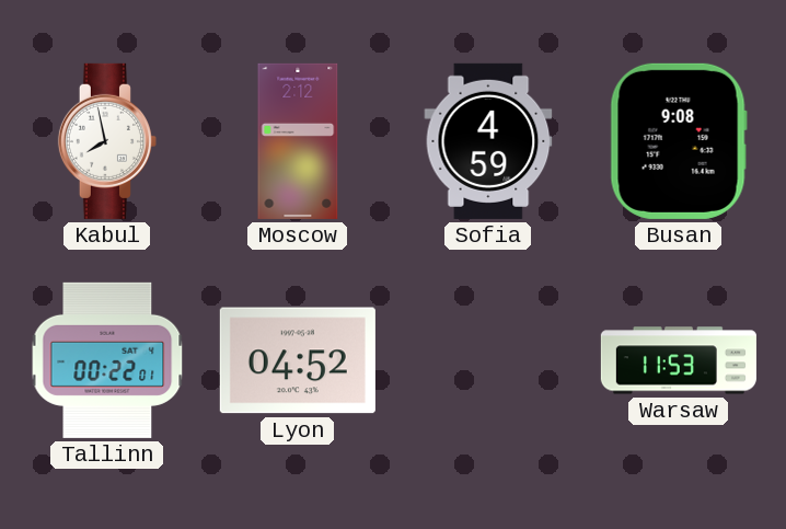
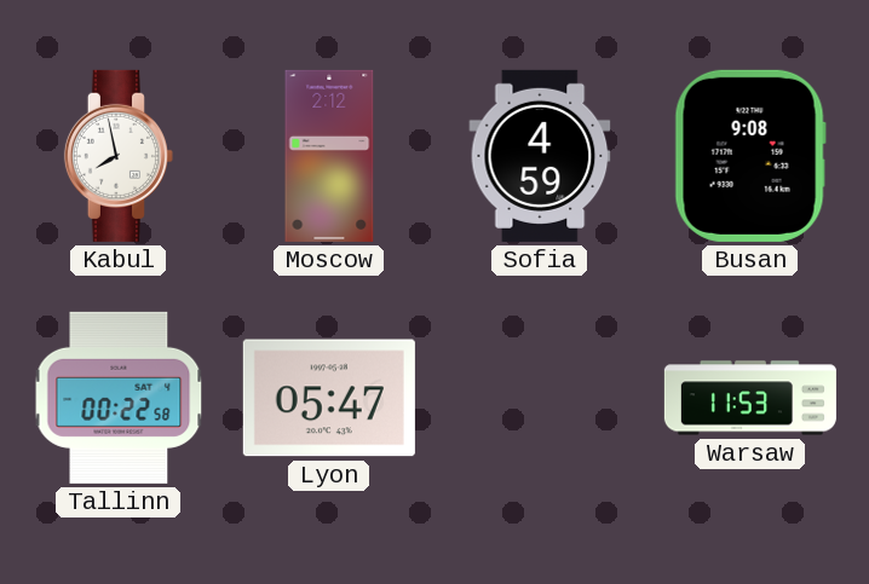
Tallinn: 00:22:01 -> 00:22:58 (119, 398)
Lyon: 04:52 -> 05:47 (329, 398)
